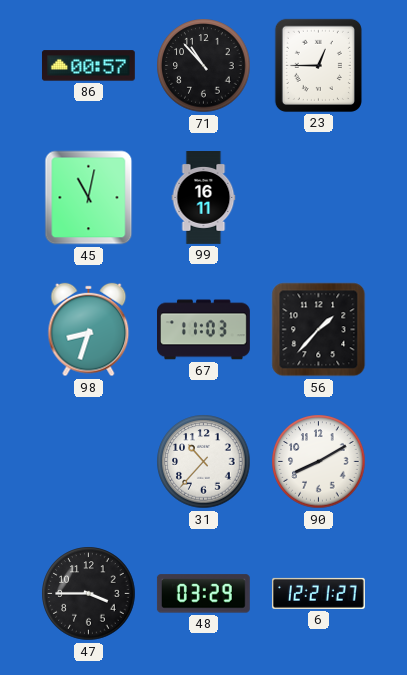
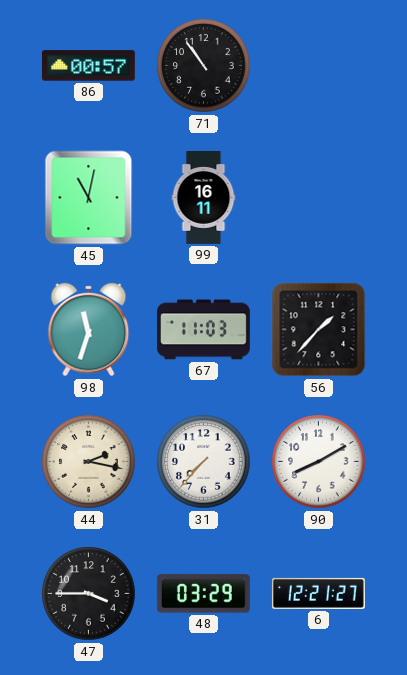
71: 10:53 -> 10:54 (204, 66)
23: 12:45 -> none (318, 65)
98: 8:33 -> 11:33 (89, 330)
44: none -> 2:17 (89, 462)
31: 10:37 -> 7:37 (204, 462)
